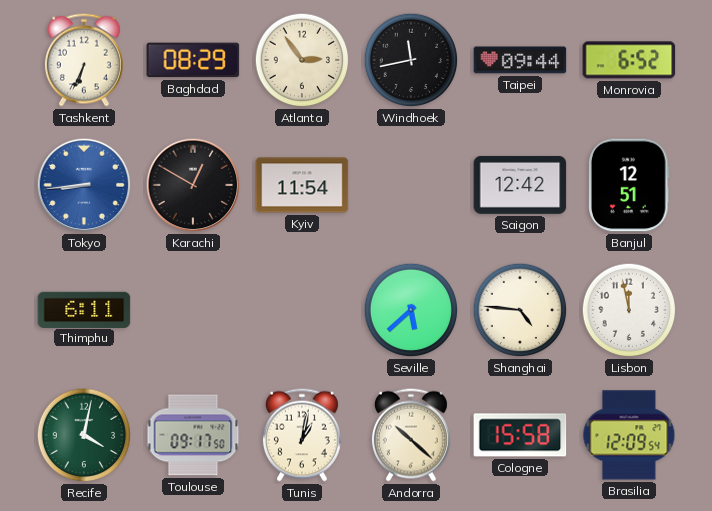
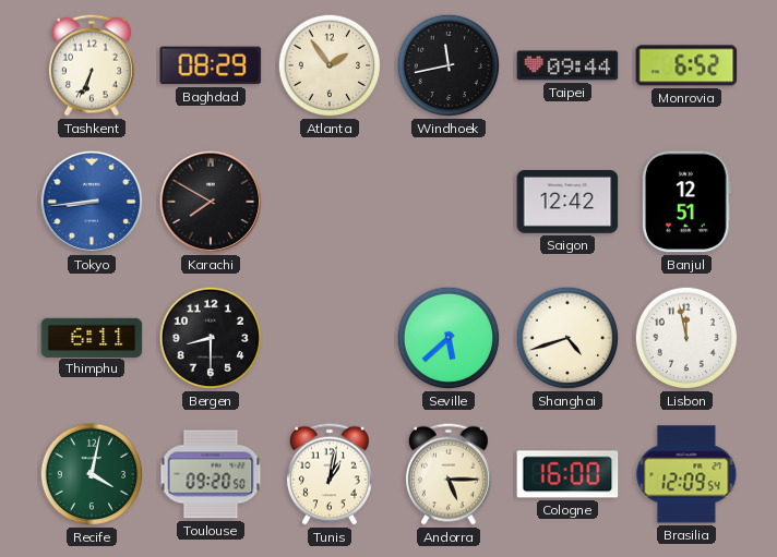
Atlanta: 2:54 -> 1:54 (330, 65)
Karachi: 12:50 -> 7:50 (211, 202)
Kyiv: 11:54 -> none (302, 185)
Bergen: none -> 8:30 (211, 338)
Shanghai: 4:46 -> 4:42 (567, 338)
Toulouse: 09:17 -> 09:20 (211, 474)
Andorra: 10:22 -> 5:15 (449, 474)
Cologne: 15:58 -> 16:00 (567, 474)
